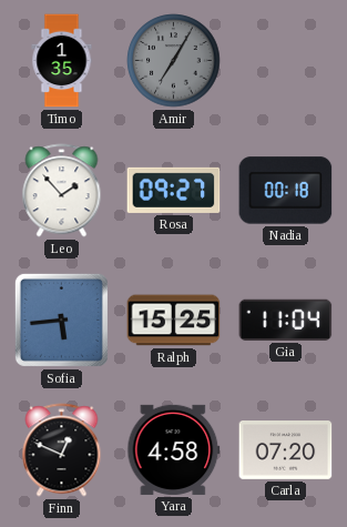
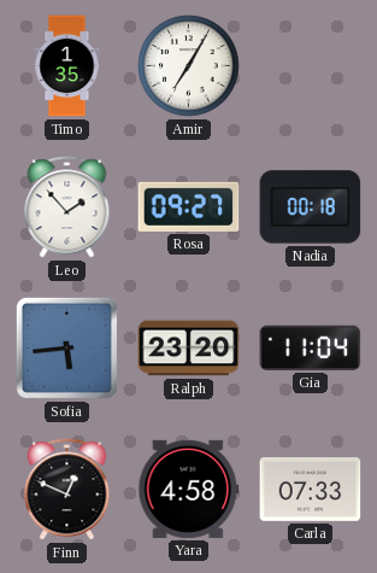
Amir dial: grey -> white (189, 66)
Ralph: 15:25 -> 23:20 (189, 349)
Carla: 07:20 -> 07:33 (311, 490)
